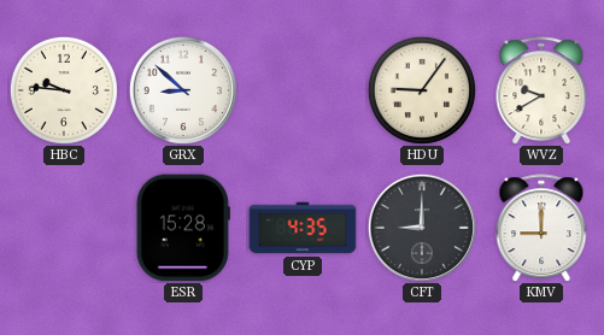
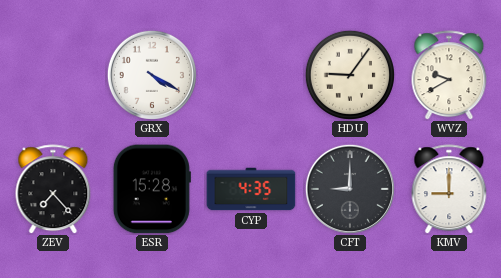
HBC: 9:46 -> none (64, 90)
GRX: 8:52 -> 4:20 (152, 75)
ZEV: none -> 7:23 (53, 189)
